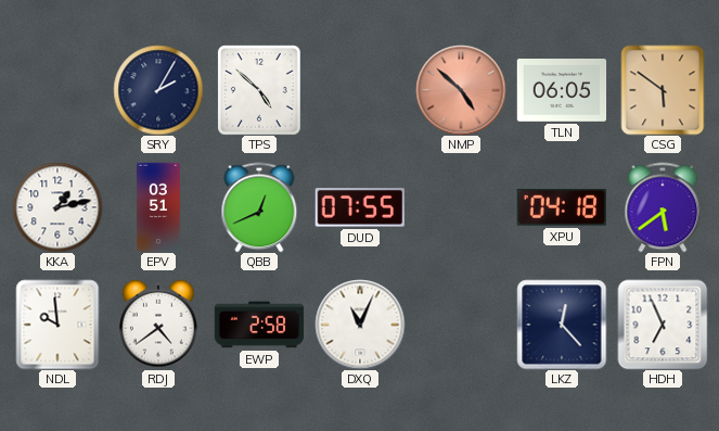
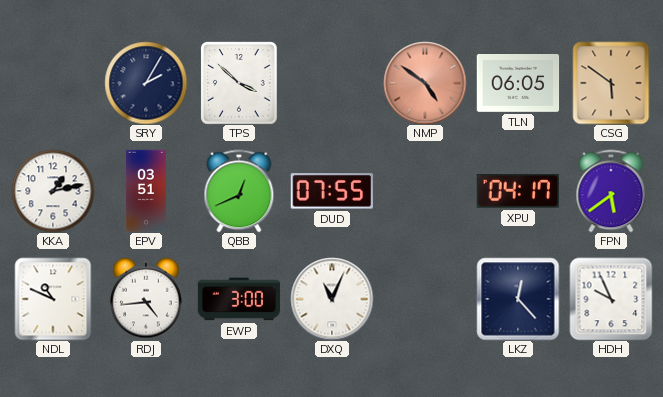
TPS: 4:52 -> 3:52 (240, 83)
NMP: 4:52 -> 4:51 (425, 83)
XPU: 04:18 -> 04:17 (518, 191)
NDL: 9:59 -> 10:49 (53, 299)
RDJ: 4:39 -> 4:44 (147, 299)
EWP: 2:58 -> 3:00 (239, 299)
HDH: 6:56 -> 9:56 (611, 299)
